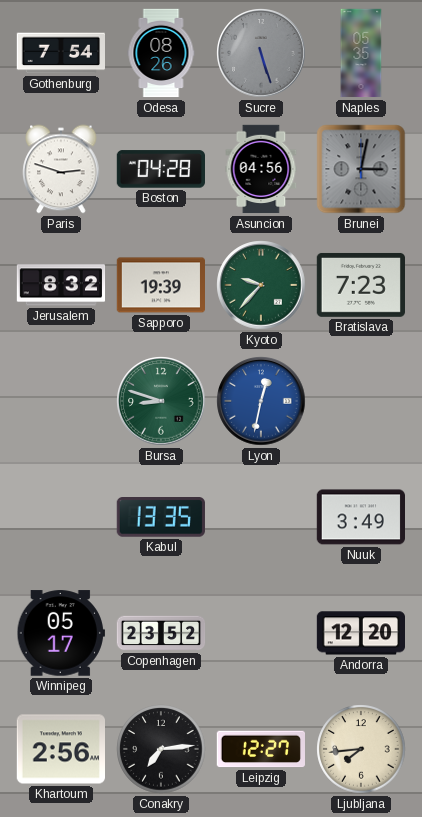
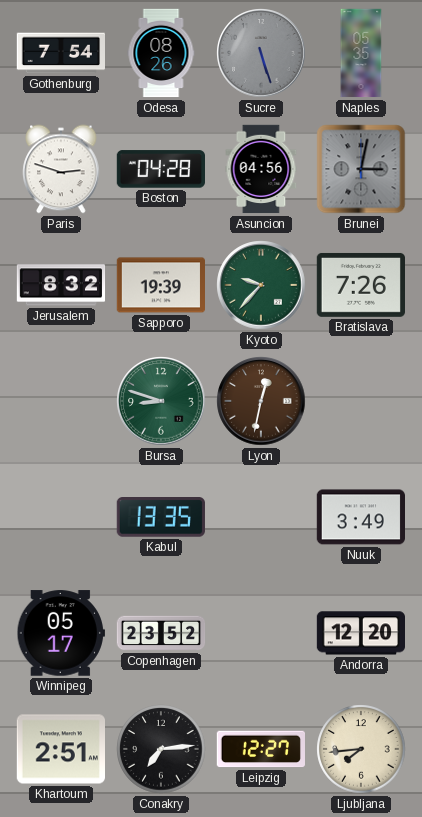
Bratislava: 7:23 -> 7:26 (360, 285)
Lyon dial: blue -> brown (261, 401)
Khartoum: 2:56 -> 2:51 (60, 749)
